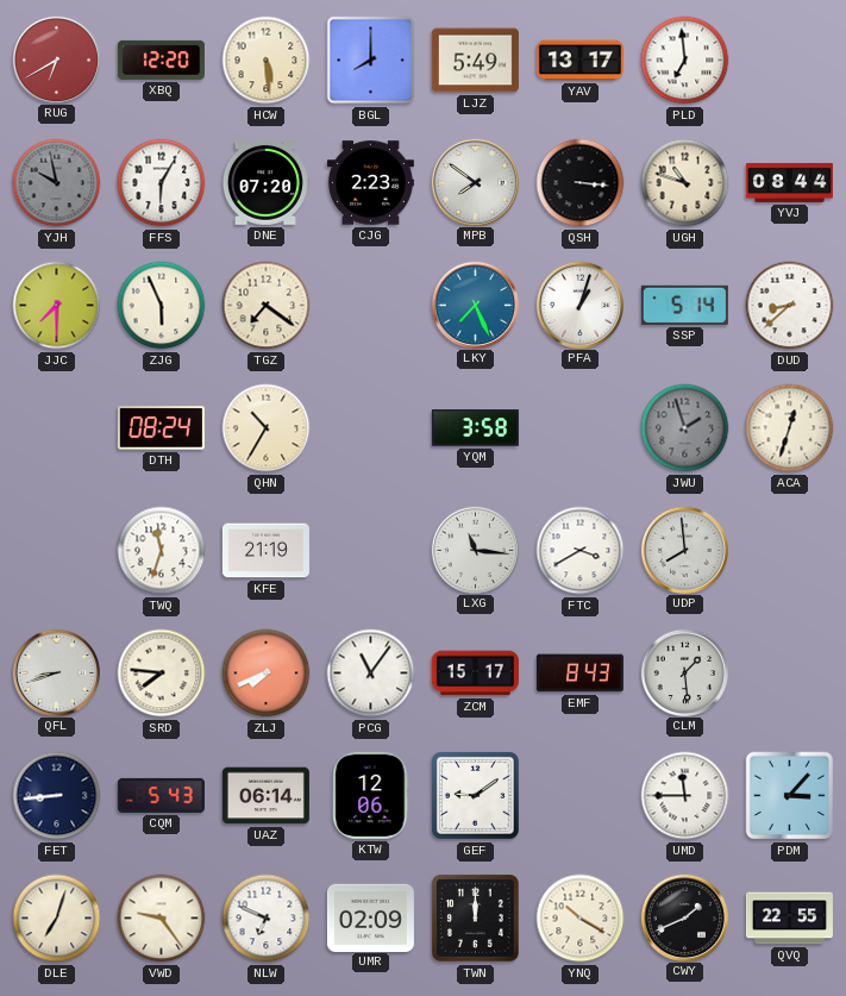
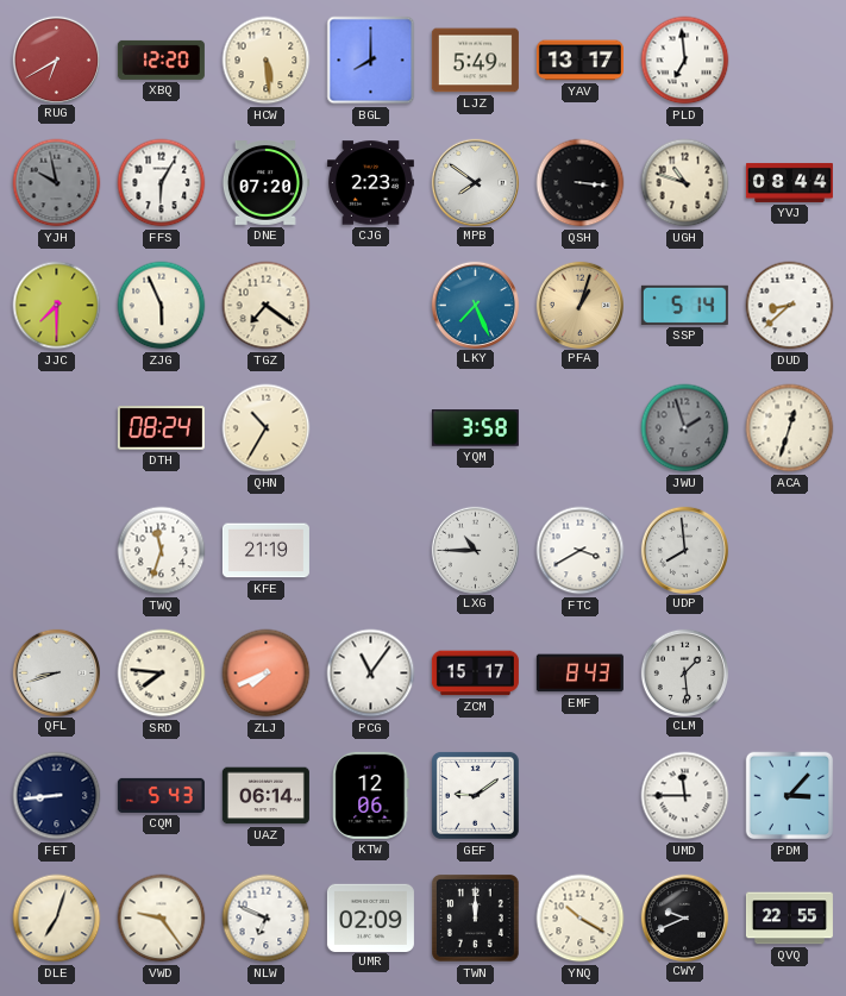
PFA dial: white -> champagne (579, 305)
LXG: 11:16 -> 10:45 (475, 550)
CWY: 1:41 -> 9:41 (684, 917)
